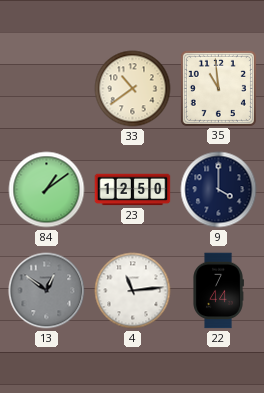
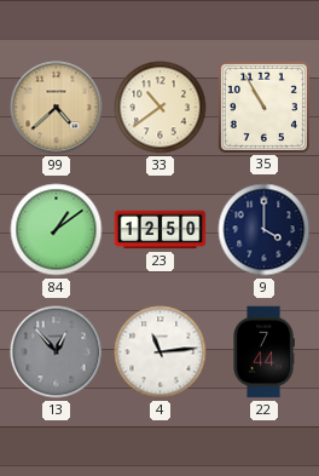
99: none -> 4:38 (57, 108)
35: 10:59 -> 10:55 (263, 107)
13: 12:51 -> 12:53 (57, 352)
